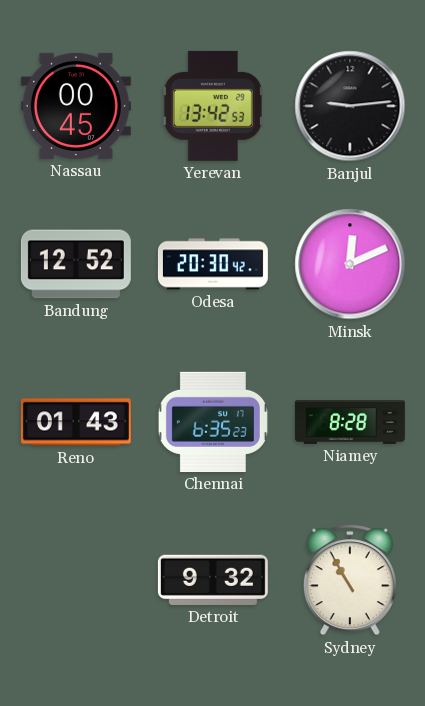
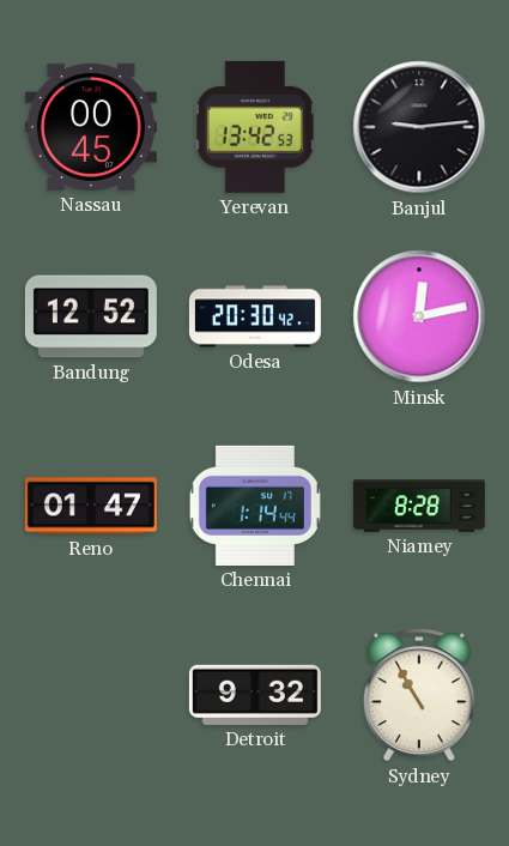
Minsk: 12:11 -> 12:13 (419, 316)
Reno: 01:43 -> 01:47 (91, 506)
Chennai: 6:35 -> 1:14 (255, 506)
